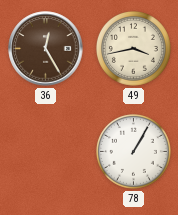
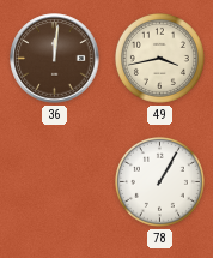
36: 12:25 -> 12:01 (55, 59)
